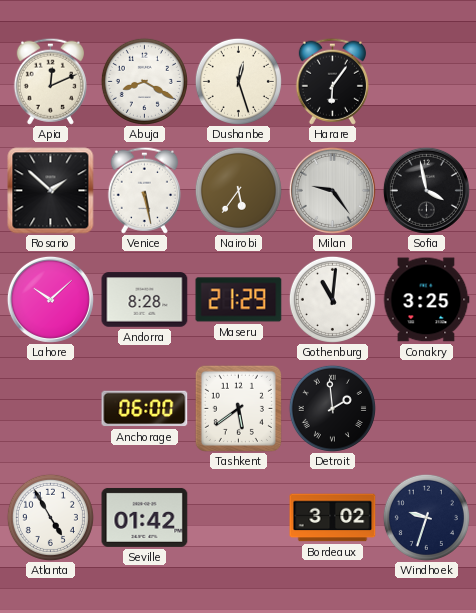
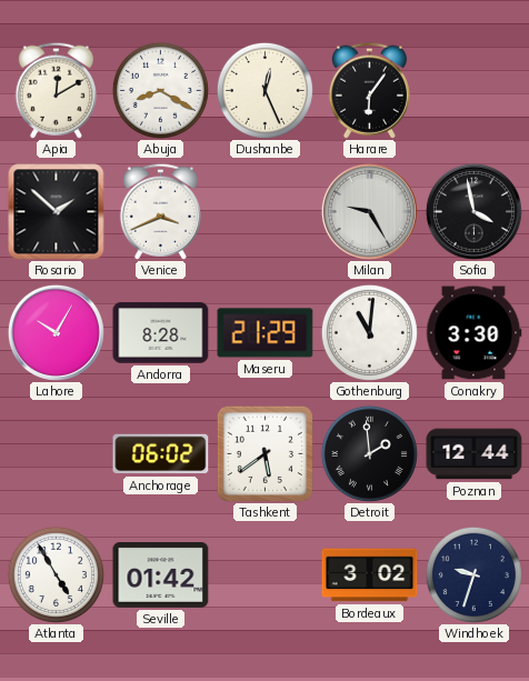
Apia: 12:11 -> 12:10 (56, 90)
Dushanbe: 12:27 -> 12:26 (264, 90)
Venice: 5:28 -> 3:41 (160, 211)
Nairobi: 5:36 -> none (238, 190)
Milan: 9:24 -> 9:25 (369, 211)
Lahore: 10:08 -> 10:05 (56, 332)
Conakry: 3:25 -> 3:30 (473, 333)
Anchorage: 06:00 -> 06:02 (161, 454)
Poznan: none -> 12:44 (475, 454)
